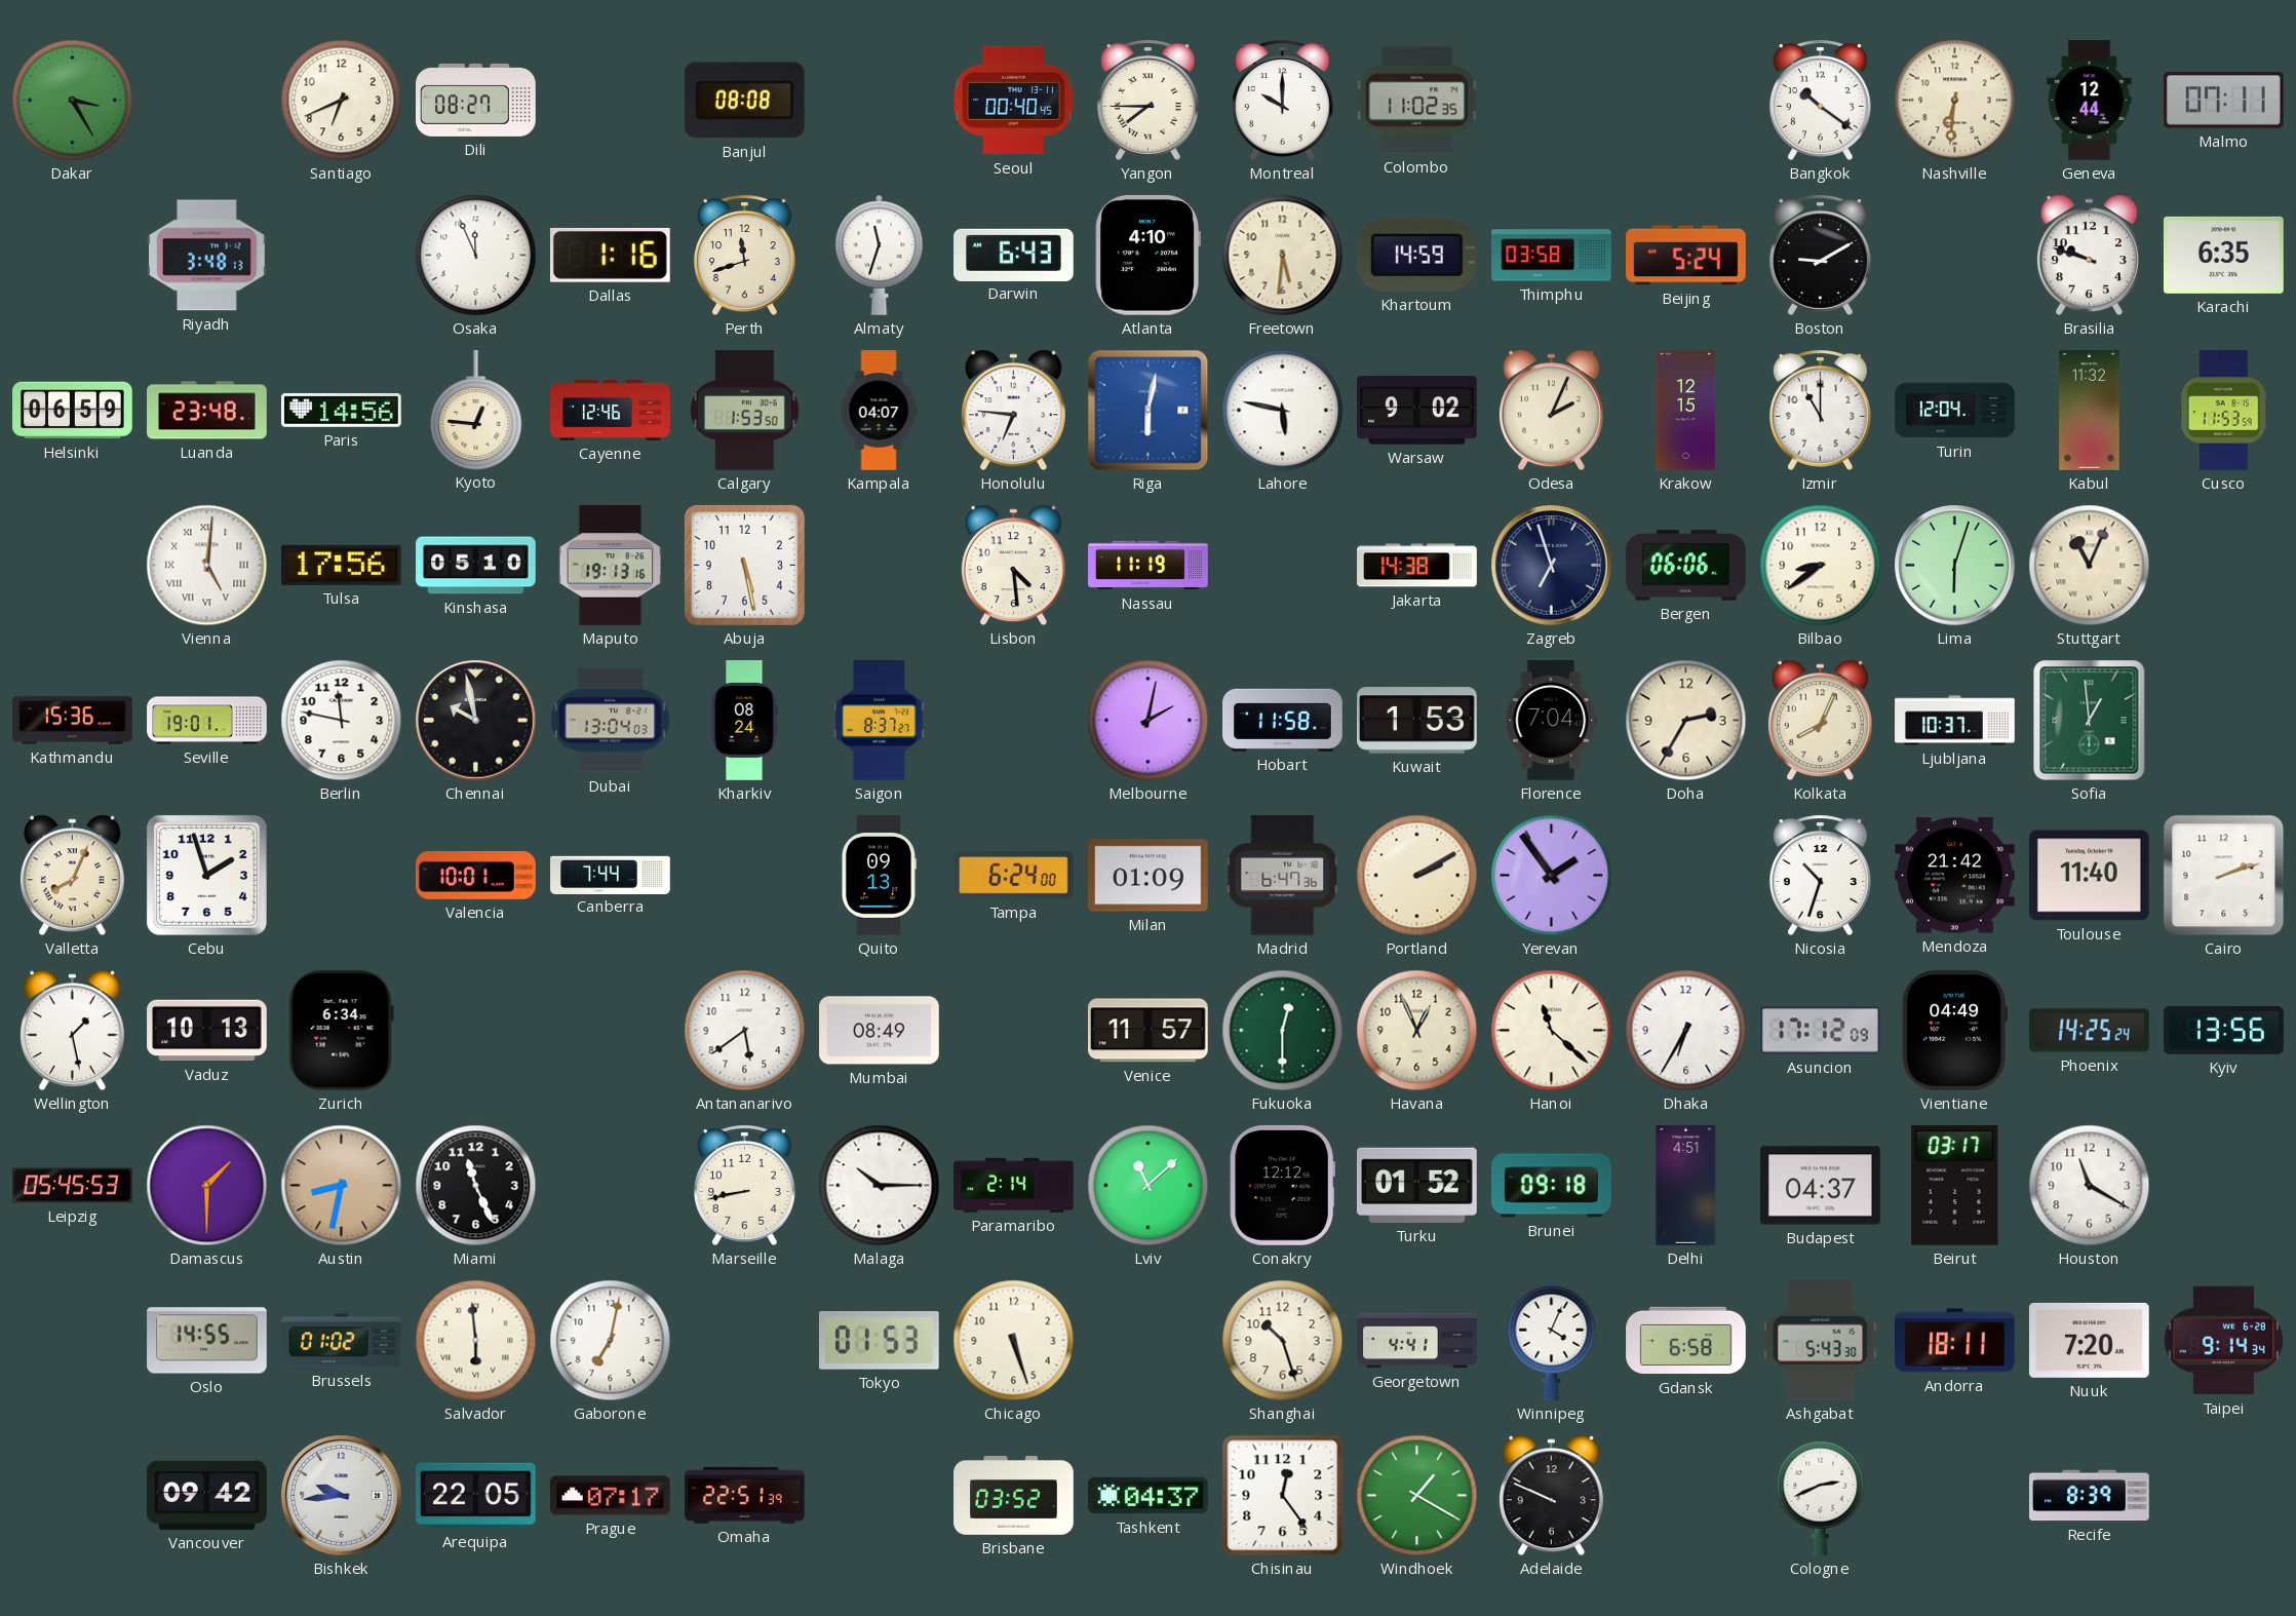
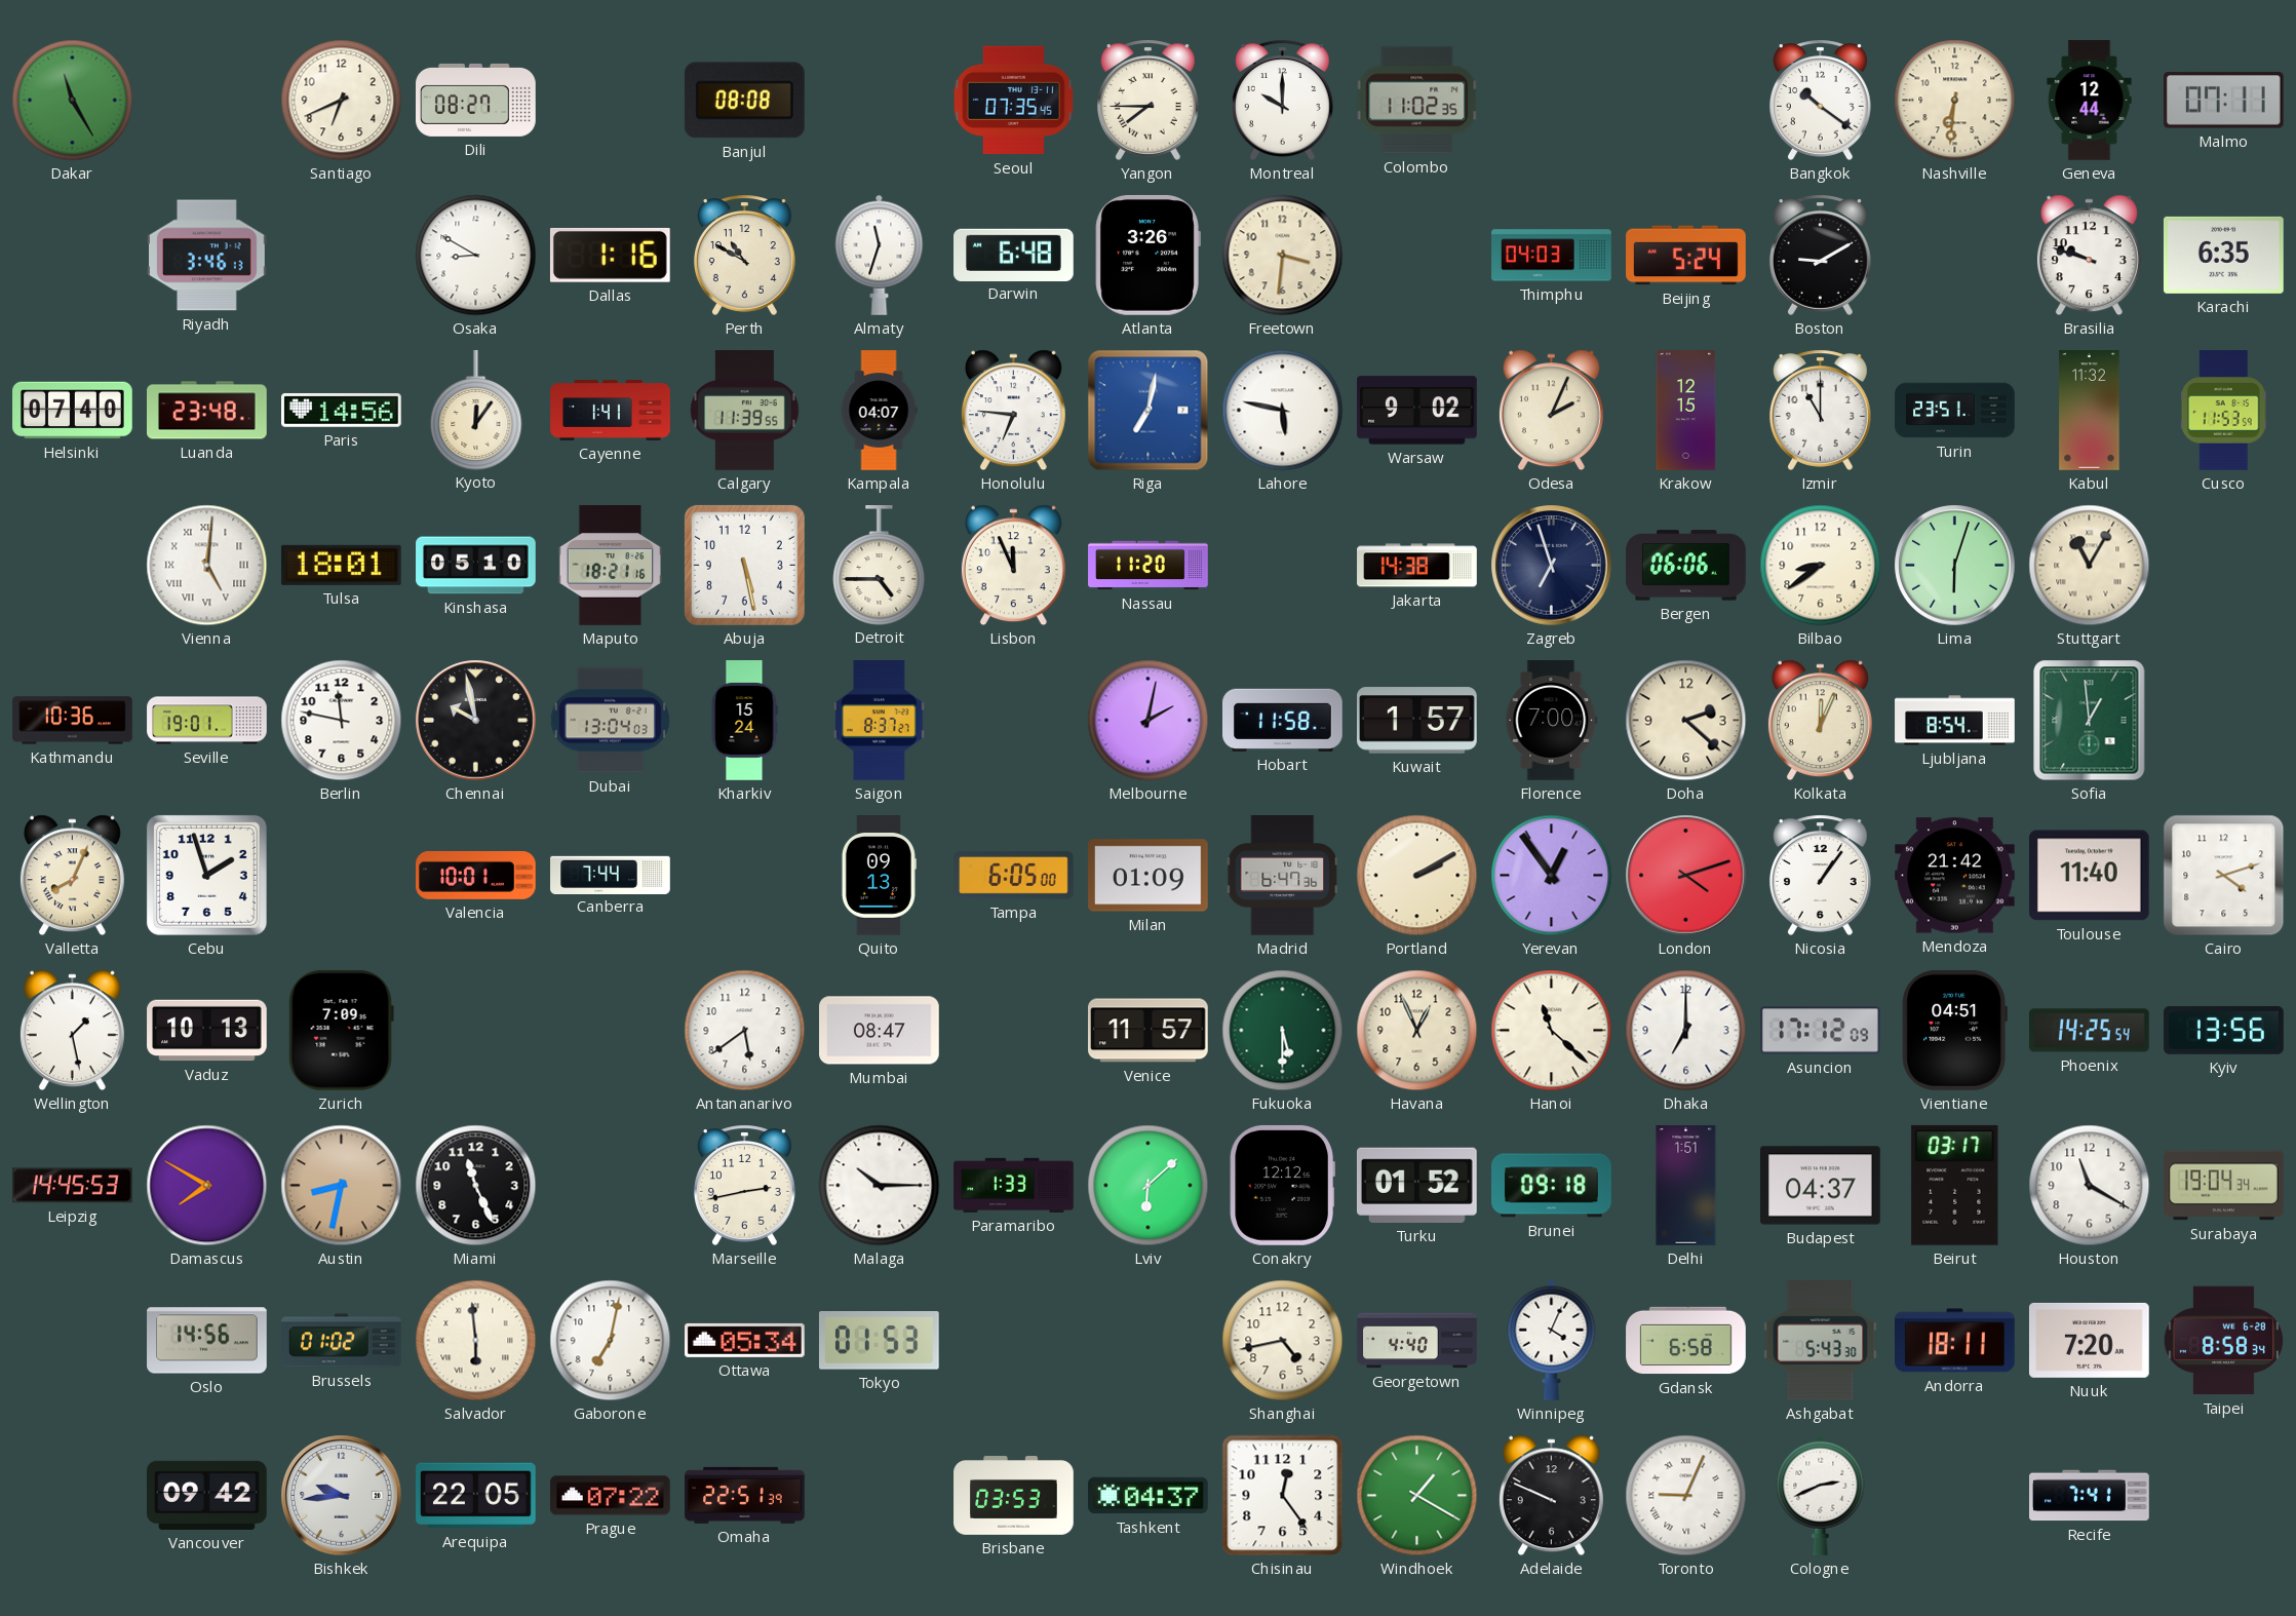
Dakar: 3:25 -> 11:25 (73, 101)
Seoul: 00:40 -> 07:35 (1013, 101)
Riyadh: 3:48 -> 3:46 (207, 256)
Osaka: 11:56 -> 8:50 (476, 256)
Perth: 11:42 -> 10:50 (744, 255)
Darwin: 6:43 -> 6:48 (1014, 255)
Atlanta: 4:10 -> 3:26 (1147, 255)
Freetown: 5:31 -> 3:31 (1283, 256)
Khartoum: 14:59 -> none (1416, 255)
Thimphu: 03:58 -> 04:03 (1552, 256)
Helsinki: 06:59 -> 07:40 (73, 411)
Kyoto: 12:46 -> 12:06 (476, 411)
Cayenne: 12:46 -> 1:41 (611, 410)
Calgary: 1:53 -> 11:39 (745, 411)
Riga: 6:02 -> 7:02 (1149, 411)
Turin: 12:04 -> 23:51 (1955, 411)
Tulsa: 17:56 -> 18:01 (341, 565)
Maputo: 19:13 -> 18:21 (611, 566)
Detroit: none -> 4:45 (880, 566)
Lisbon: 4:29 -> 11:56 (1013, 566)
Nassau: 11:19 -> 11:20 (1149, 566)
Stuttgart: 11:04 -> 11:05 (2090, 566)
Kathmandu: 15:36 -> 10:36 (73, 721)
Kharkiv: 08:24 -> 15:24 (744, 721)
Kuwait: 1:53 -> 1:57 (1417, 721)
Florence: 7:04 -> 7:00 (1552, 721)
Doha: 2:35 -> 2:22 (1686, 721)
Kolkata: 8:04 -> 12:04 (1820, 721)
Ljubljana: 10:37 -> 8:54 (1955, 721)
Tampa: 6:24 -> 6:05 (1014, 876)
Yerevan: 1:54 -> 12:54 (1552, 876)
London: none -> 4:12 (1686, 876)
Nicosia: 10:33 -> 1:06 (1820, 875)
Cairo: 2:12 -> 4:12 (2224, 876)
Zurich: 6:34 -> 7:09 (341, 1030)
Mumbai: 08:49 -> 08:47 (880, 1031)
Fukuoka: 12:30 -> 5:30 (1283, 1031)
Dhaka: 6:35 -> 7:00 (1686, 1031)
Vientiane: 04:49 -> 04:51 (1954, 1030)
Phoenix: 14:25:24 -> 14:25:54 (2090, 1031)
Leipzig: 05:45 -> 14:45 (73, 1186)
Damascus: 1:30 -> 7:50 (207, 1186)
Marseille: 8:43 -> 2:43 (744, 1185)
Paramaribo: 2:14 -> 1:33 (1014, 1185)
Lviv: 11:08 -> 6:08 (1149, 1186)
Delhi: 4:51 -> 1:51 (1686, 1186)
Surabaya: none -> 19:04 (2224, 1186)
Oslo: 14:55 -> 14:56 (207, 1341)
Ottawa: none -> 05:34 (745, 1340)
Chicago: 5:27 -> none (1014, 1341)
Shanghai: 10:27 -> 4:43 (1283, 1341)
Georgetown: 4:41 -> 4:40 (1417, 1341)
Taipei: 9:14 -> 8:58 (2223, 1341)
Prague: 07:17 -> 07:22 (611, 1496)
Brisbane: 03:52 -> 03:53 (1014, 1496)
Toronto: none -> 9:04 (1686, 1496)
Recife: 8:39 -> 7:41 (2090, 1496)
